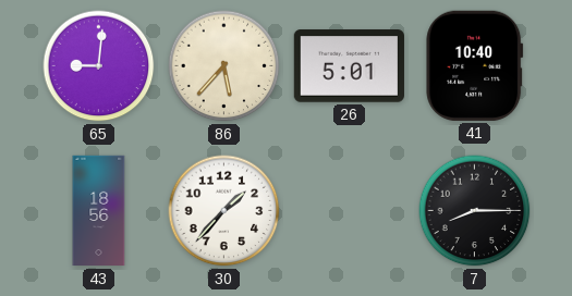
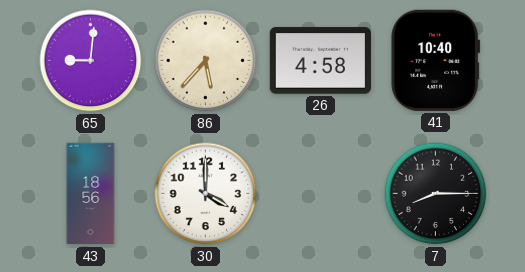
26: 5:01 -> 4:58 (320, 61)
30: 1:37 -> 4:00 (206, 194)
